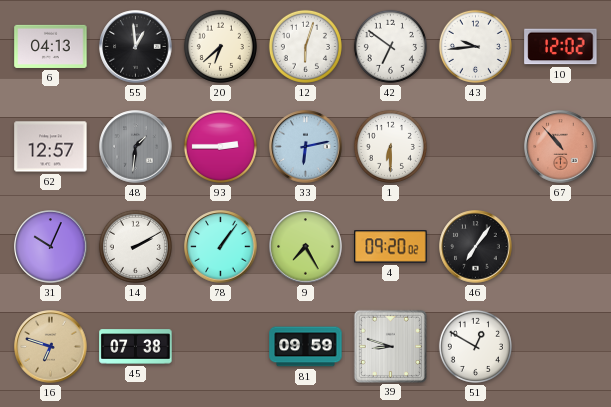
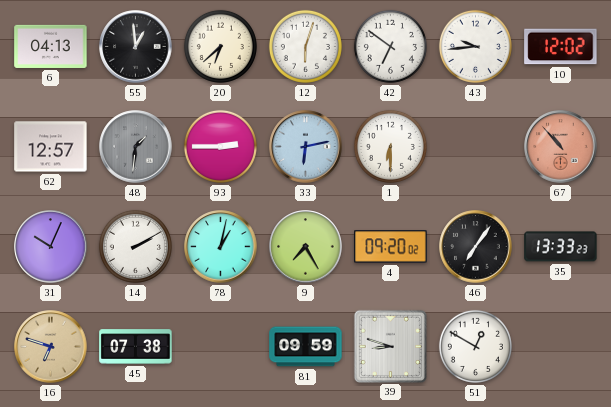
78: 1:06 -> 1:02 (221, 247)
35: none -> 13:33 (561, 247)
